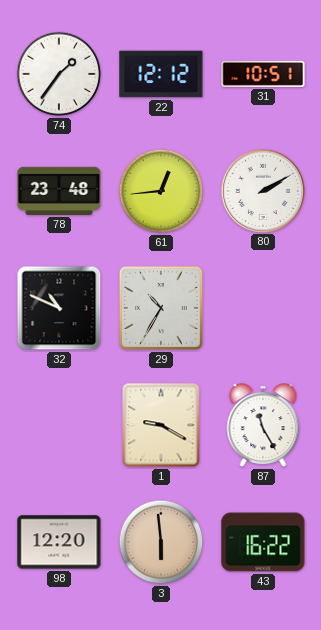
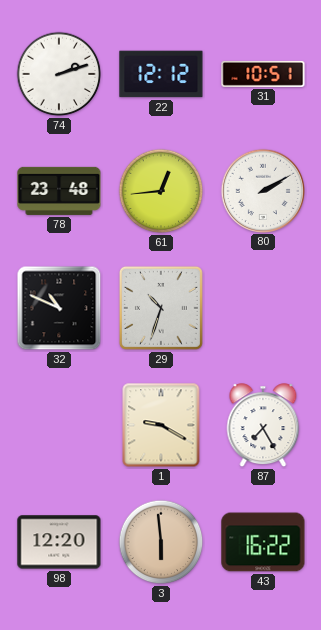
74: 1:36 -> 2:12 (59, 74)
29: 10:35 -> 10:33 (161, 308)
87: 11:25 -> 7:25 (263, 426)
